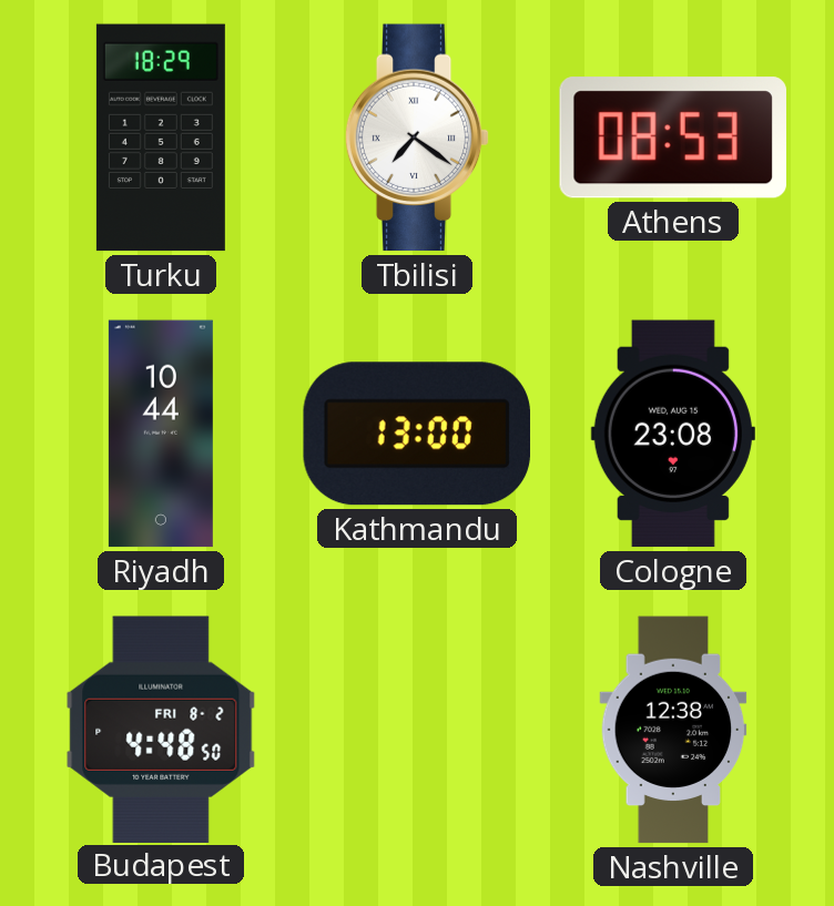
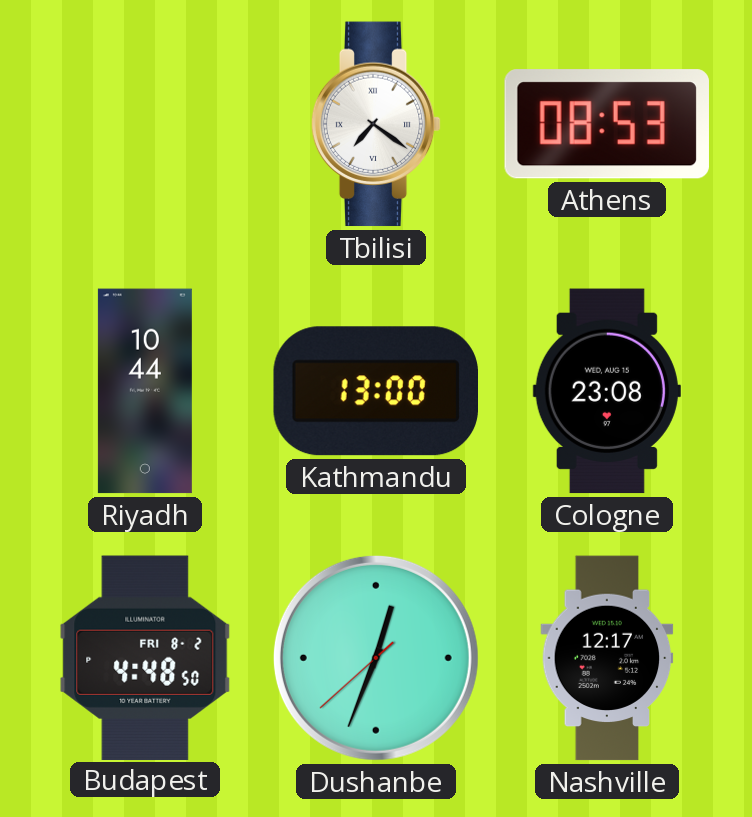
Turku: 18:29 -> none (161, 138)
Dushanbe: none -> 12:33 (376, 658)
Nashville: 12:38 -> 12:17 (607, 658)
